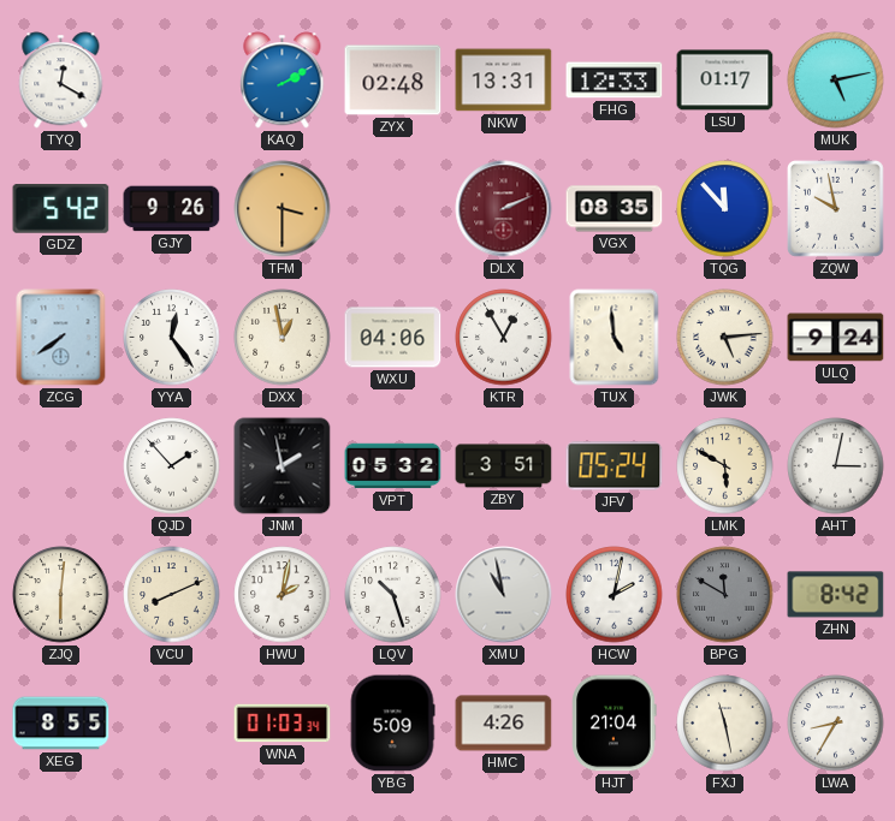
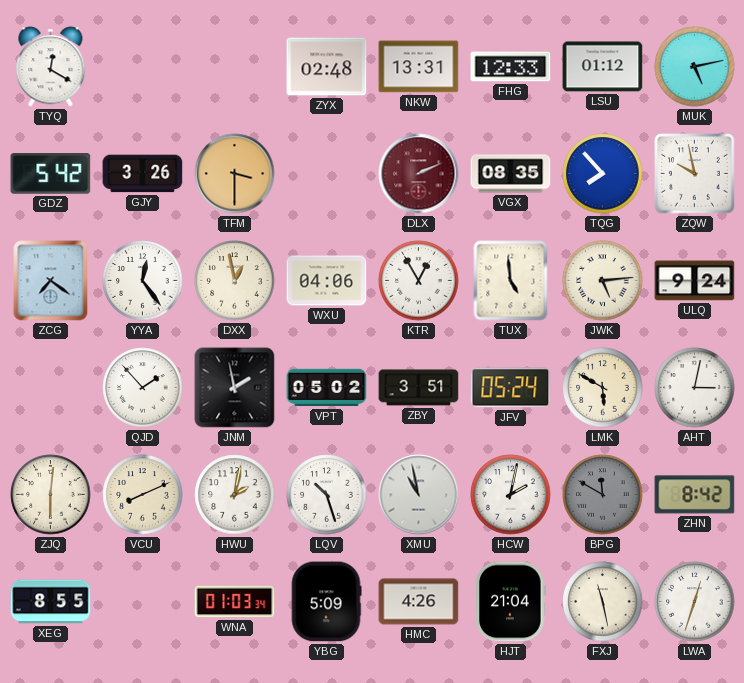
KAQ: 2:10 -> none (283, 81)
LSU: 01:17 -> 01:12 (603, 67)
GJY: 9:26 -> 3:26 (143, 174)
TQG: 11:53 -> 7:53 (603, 174)
ZCG: 7:39 -> 7:21 (51, 281)
VPT: 05:32 -> 05:02 (327, 388)
LWA: 8:35 -> 12:33 (695, 602)
